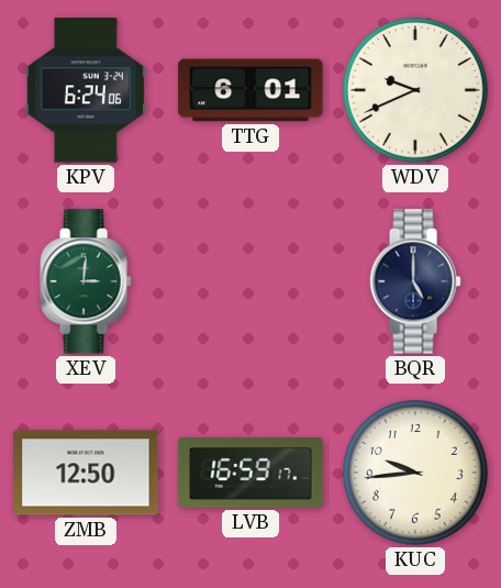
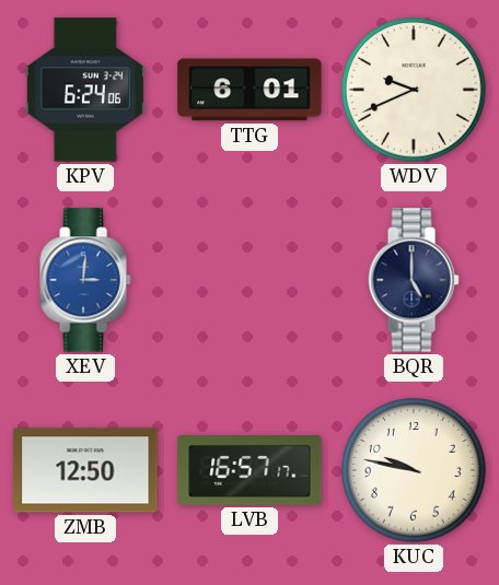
XEV dial: green -> blue (85, 280)
LVB: 16:59 -> 16:57 (249, 471)
KUC: 9:44 -> 9:47 (414, 470)
